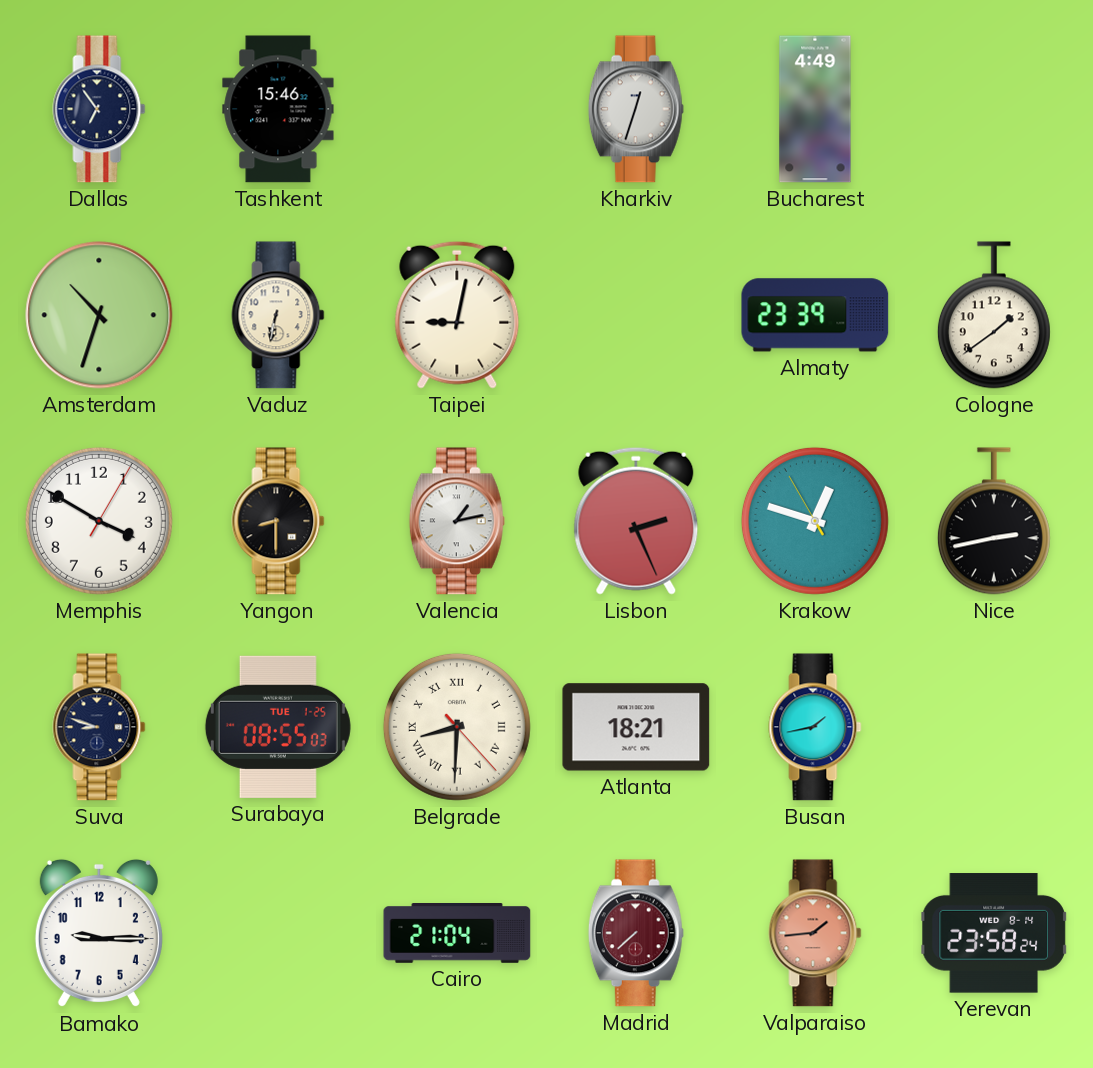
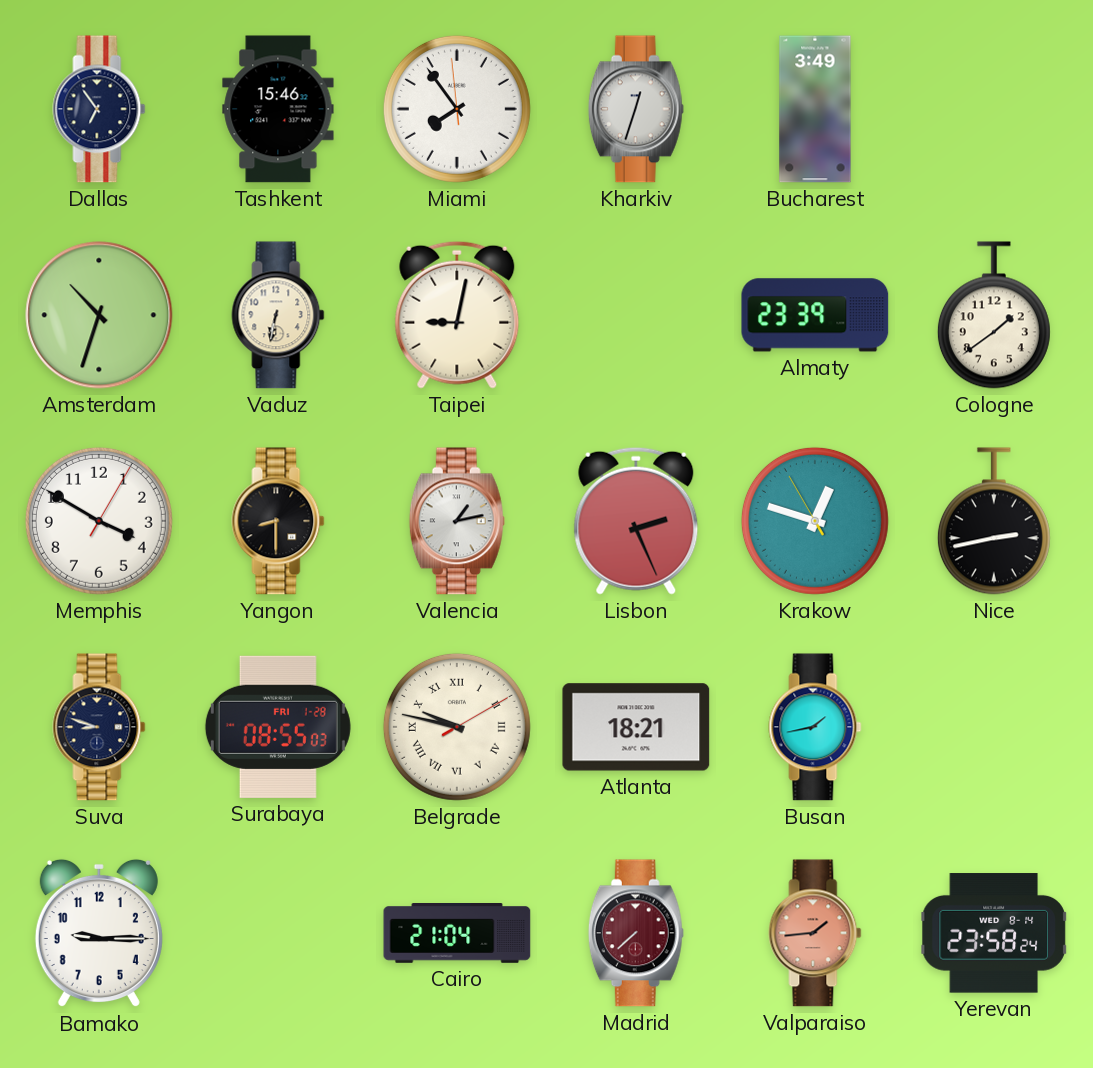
Miami: none -> 7:53 (457, 109)
Bucharest: 4:49 -> 3:49 (815, 109)
Surabaya date: TUE 1-25 -> FRI 1-28 (278, 727)
Belgrade: 8:30 -> 9:47 (457, 727)
